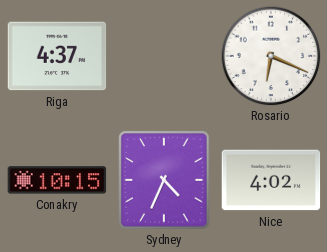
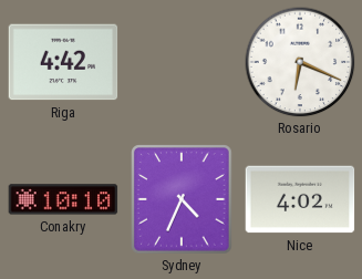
Riga: 4:37 -> 4:42 (63, 62)
Conakry: 10:15 -> 10:10 (63, 199)
